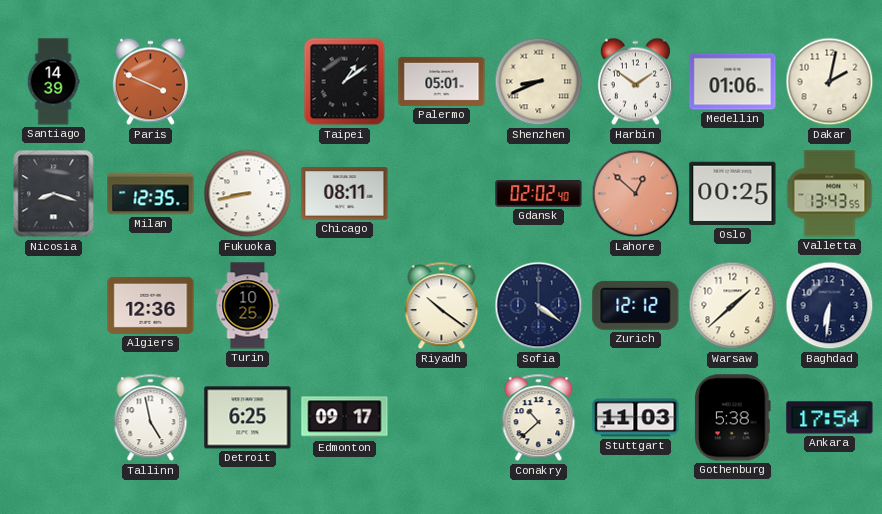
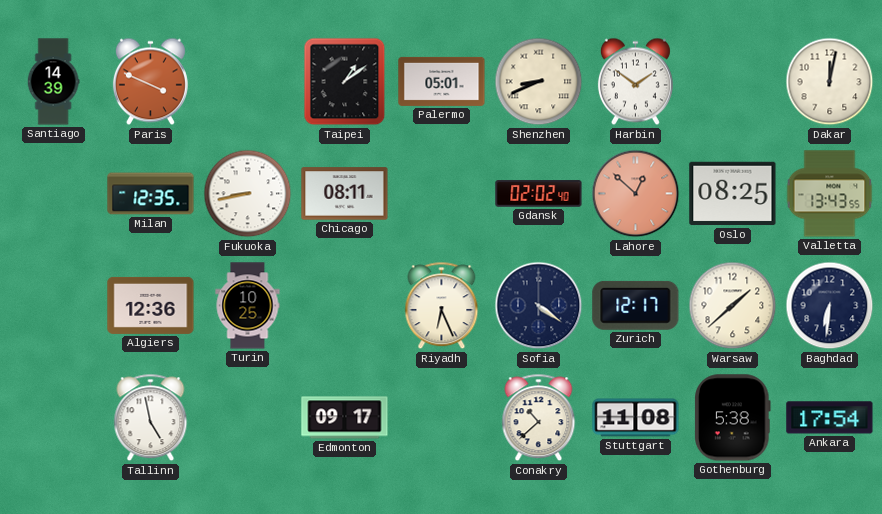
Medellin: 01:06 -> none (733, 82)
Dakar: 2:02 -> 12:02 (830, 82)
Nicosia: 8:18 -> none (54, 194)
Oslo: 00:25 -> 08:25 (733, 194)
Riyadh: 10:21 -> 6:26 (442, 306)
Zurich: 12:12 -> 12:17 (636, 305)
Detroit: 6:25 -> none (248, 418)
Stuttgart: 11:03 -> 11:08 (636, 418)
